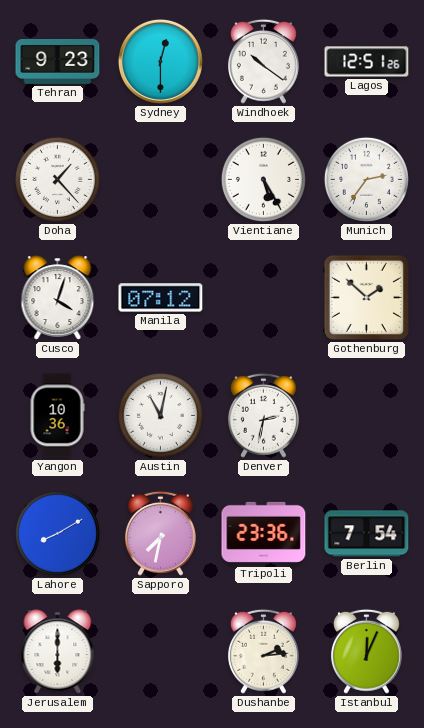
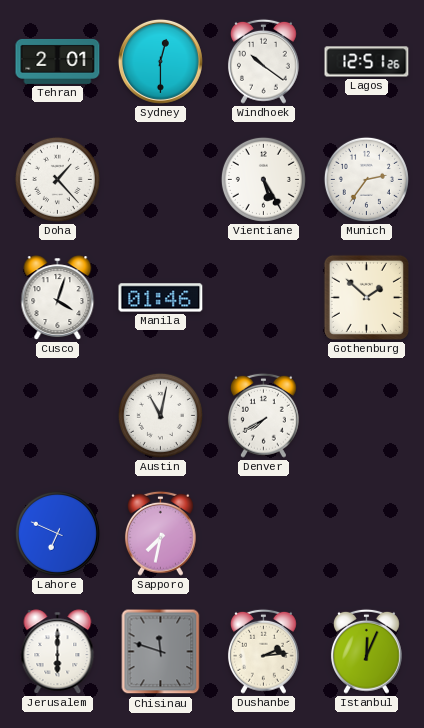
Tehran: 9:23 -> 2:01 (58, 61)
Manila: 07:12 -> 01:46 (161, 298)
Yangon: 10:36 -> none (57, 416)
Denver: 2:32 -> 7:40 (263, 415)
Lahore: 8:10 -> 6:49 (57, 533)
Tripoli: 23:36 -> none (264, 533)
Berlin: 7:54 -> none (367, 534)
Chisinau: none -> 11:48 (161, 652)
